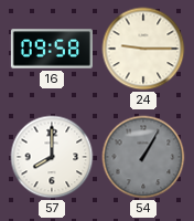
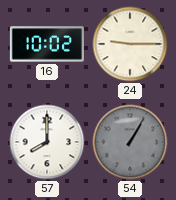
16: 09:58 -> 10:02 (47, 44)
